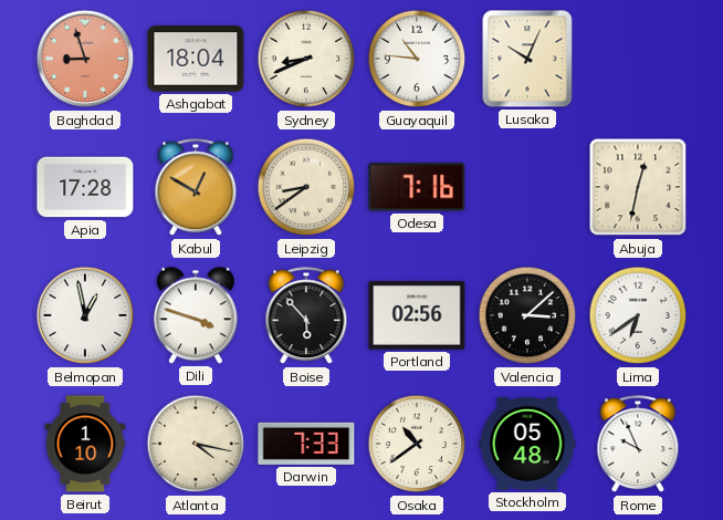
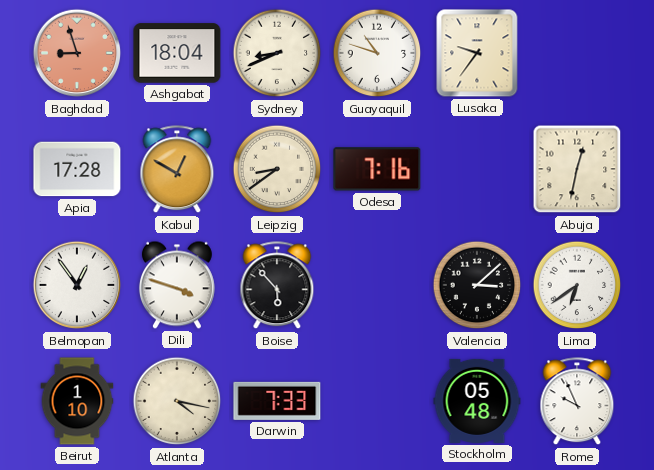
Guayaquil: 10:46 -> 10:48 (377, 53)
Lusaka: 10:04 -> 9:36 (477, 53)
Belmopan: 12:58 -> 12:54 (77, 285)
Portland: 02:56 -> none (417, 316)
Osaka: 10:39 -> none (417, 444)
